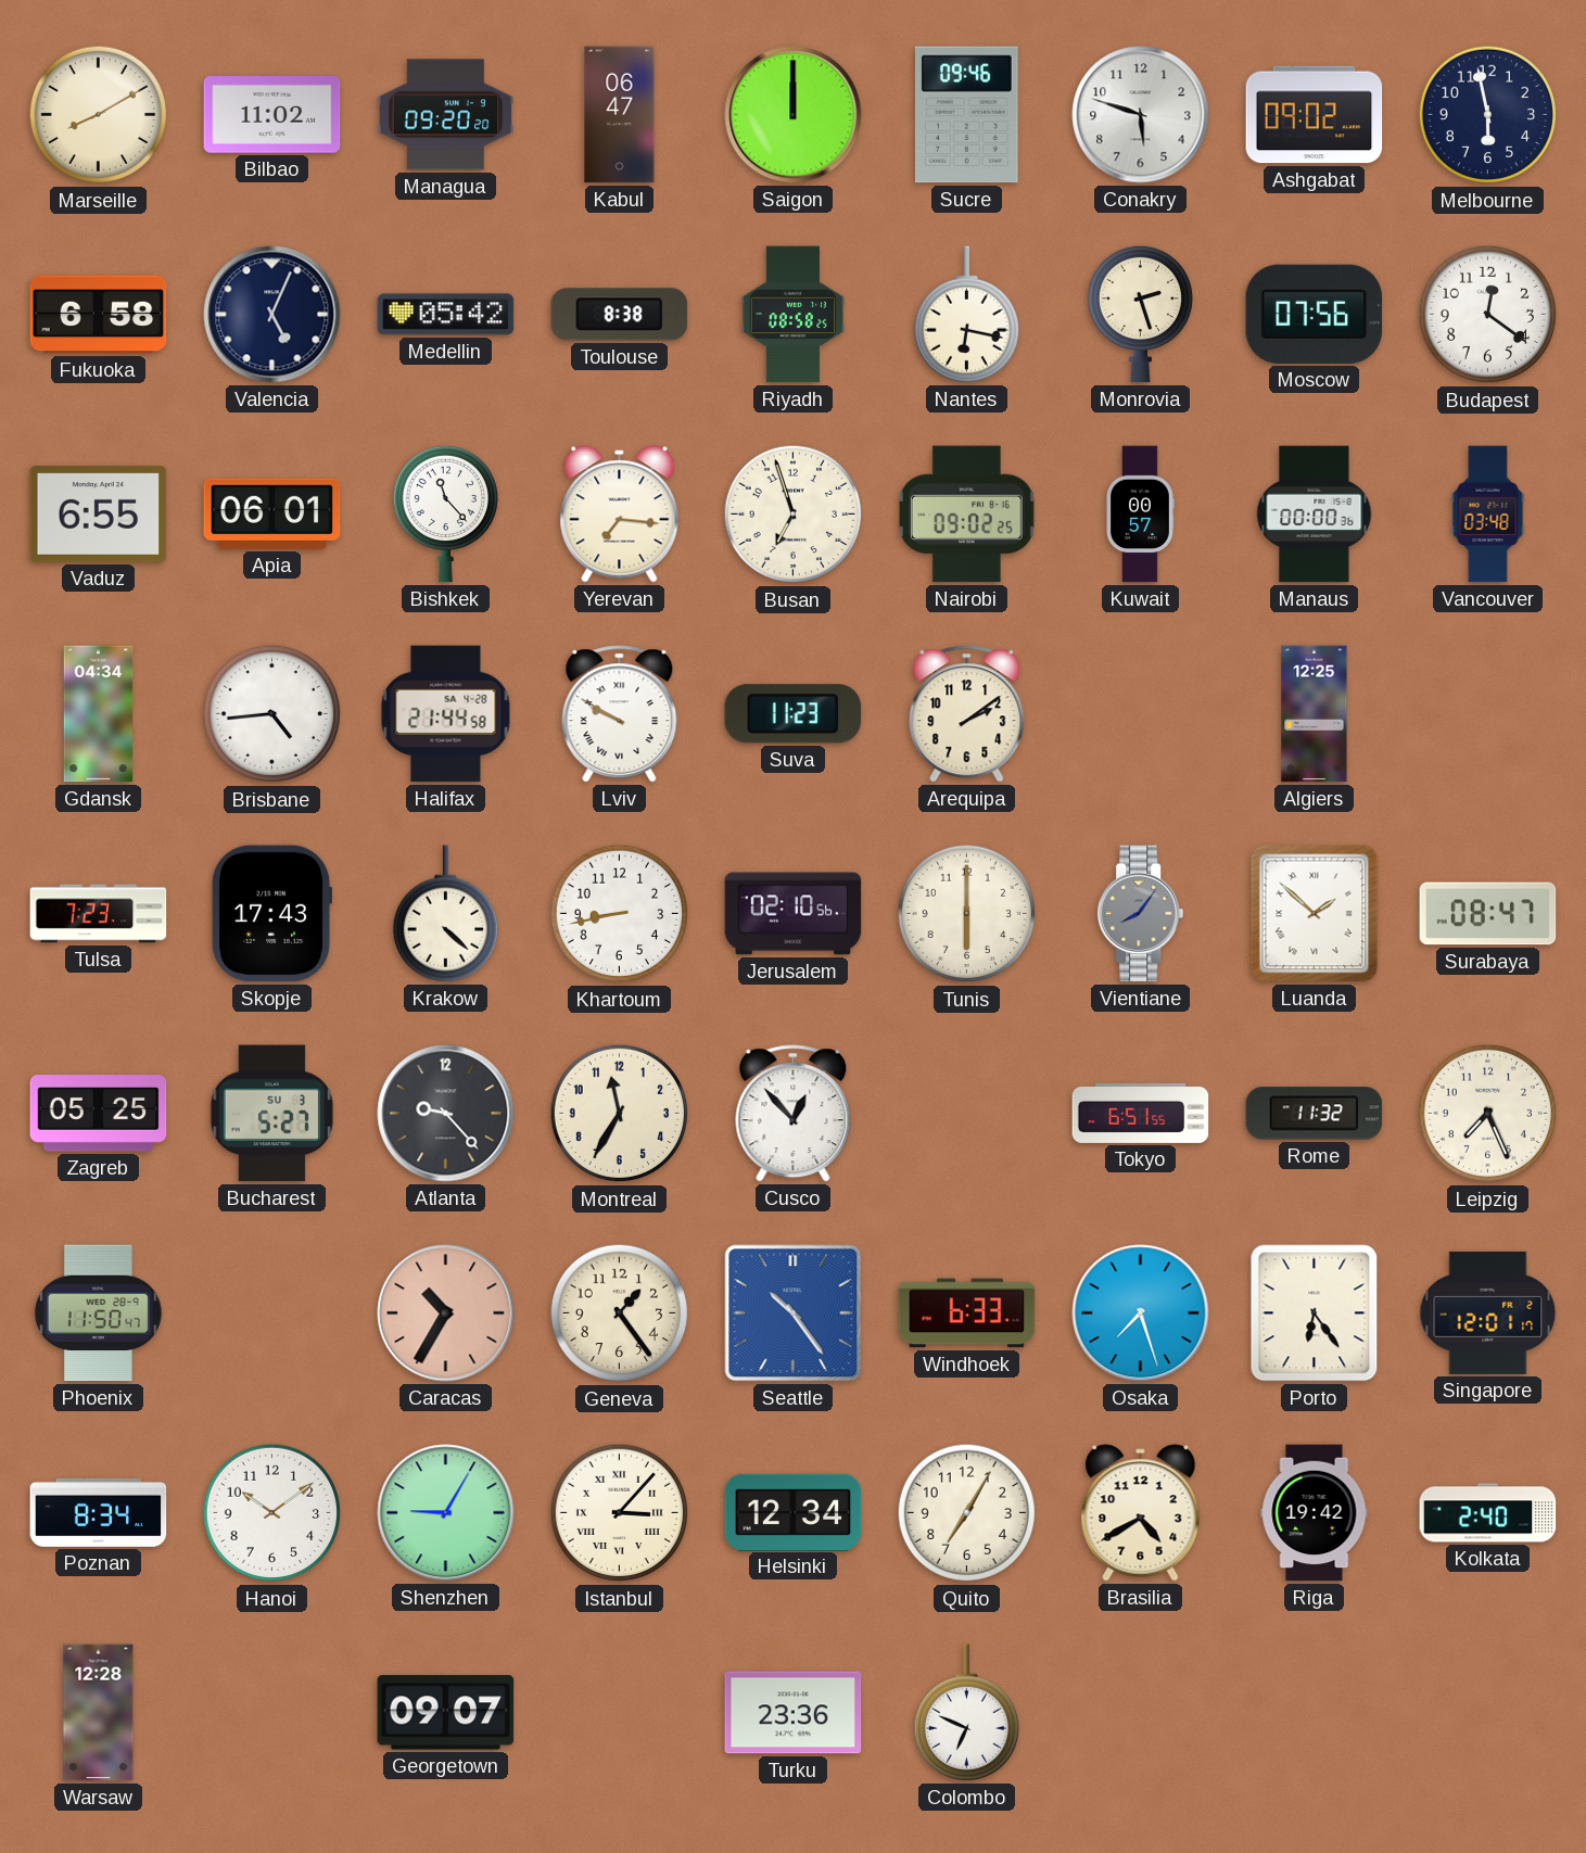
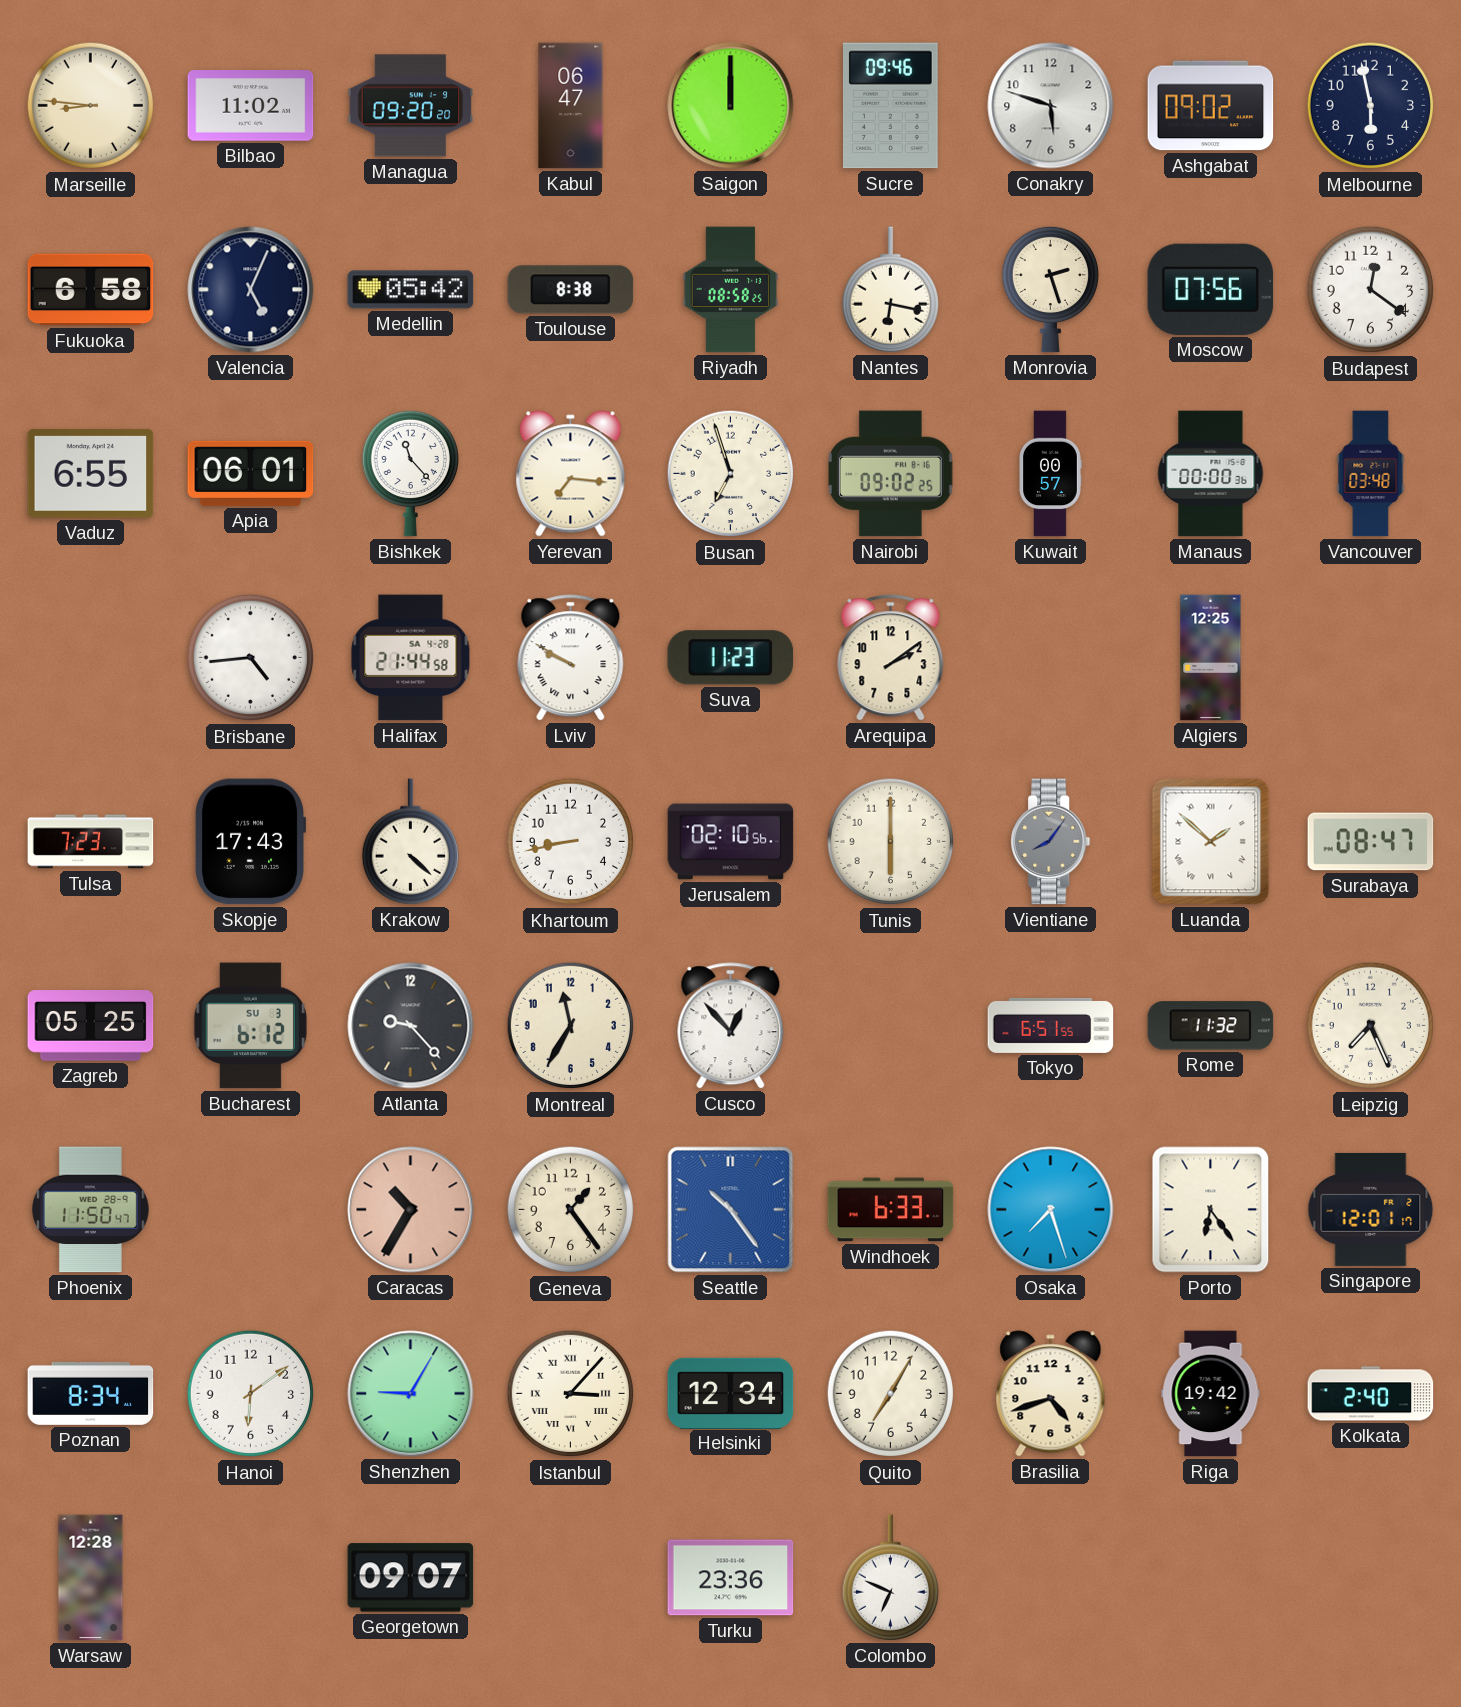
Marseille: 8:10 -> 8:46 (91, 106)
Gdansk: 04:34 -> none (99, 714)
Bucharest: 5:27 -> 6:12 (250, 1026)
Hanoi: 10:09 -> 6:09 (251, 1394)
Brasilia: 4:40 -> 4:42 (1051, 1394)
